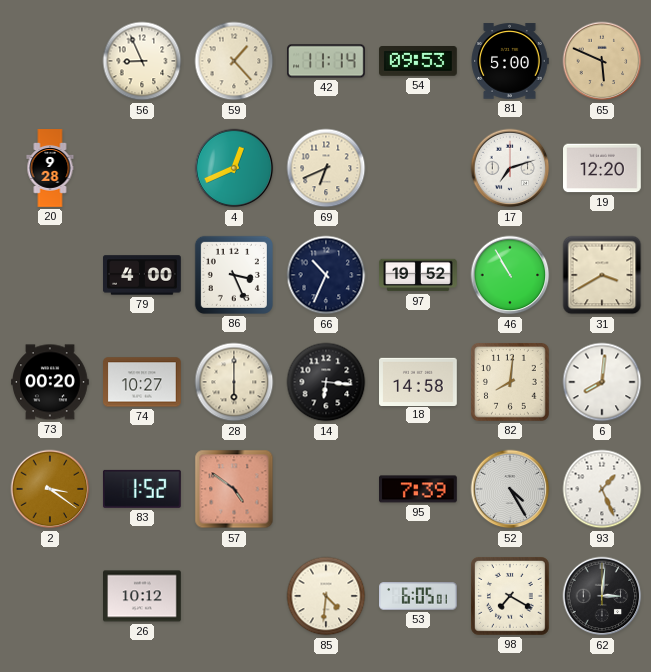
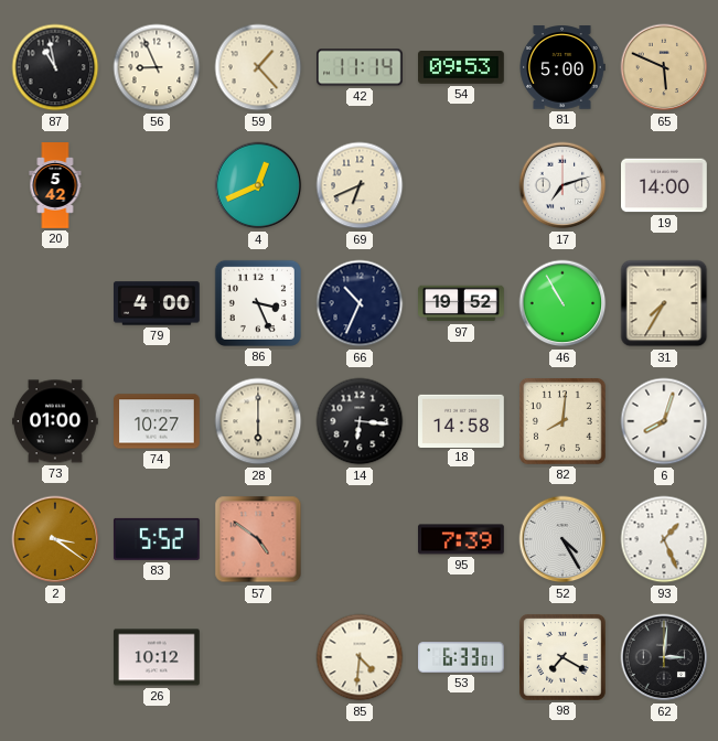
87: none -> 10:58 (55, 67)
20: 9:28 -> 5:42 (55, 185)
19: 12:20 -> 14:00 (665, 185)
31: 3:40 -> 7:35 (664, 303)
73: 00:20 -> 01:00 (56, 421)
6: 8:01 -> 8:03 (664, 421)
83: 1:52 -> 5:52 (157, 539)
53: 6:05 -> 6:33 (462, 657)
